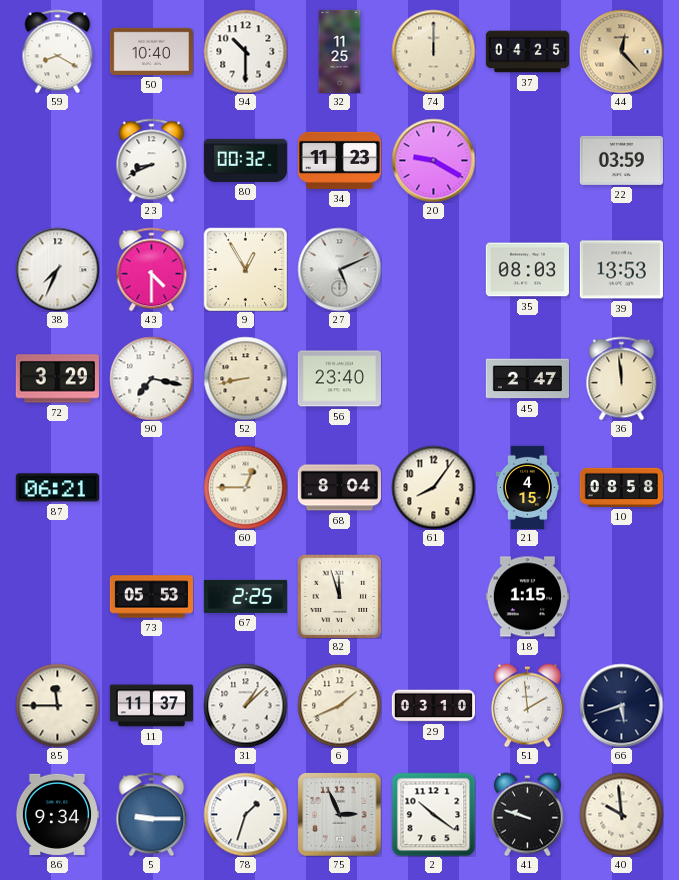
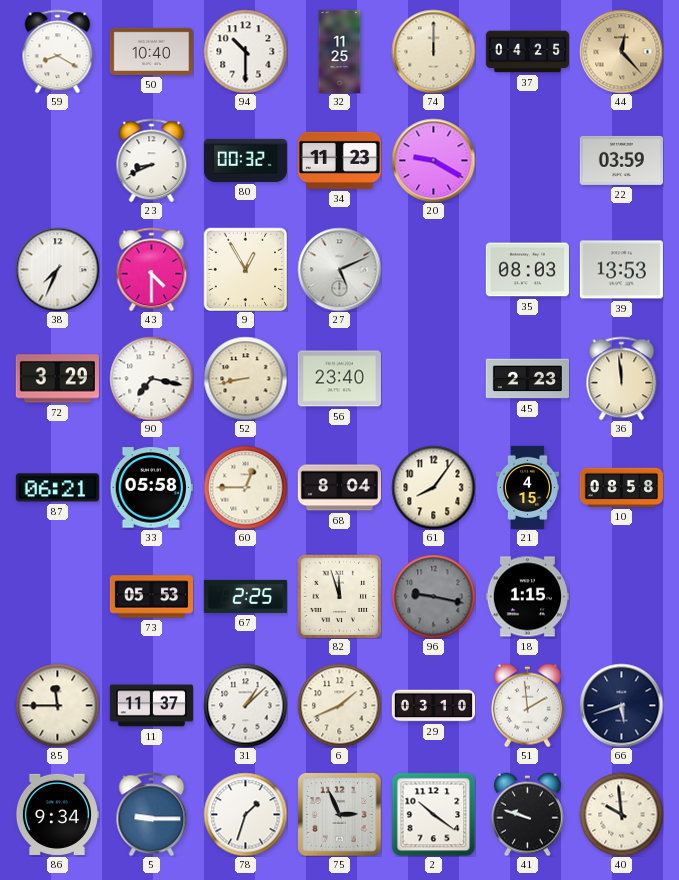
45: 2:47 -> 2:23 (527, 379)
33: none -> 05:58 (151, 488)
96: none -> 9:17 (433, 596)
